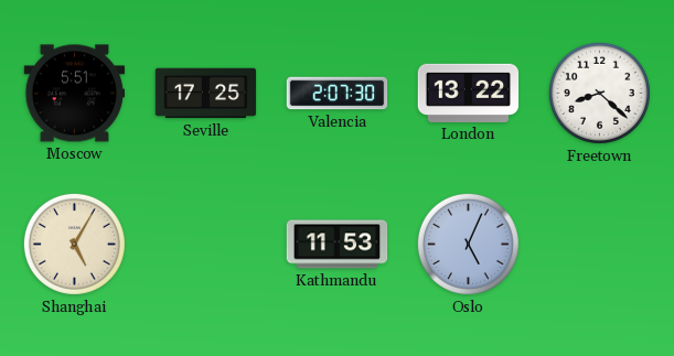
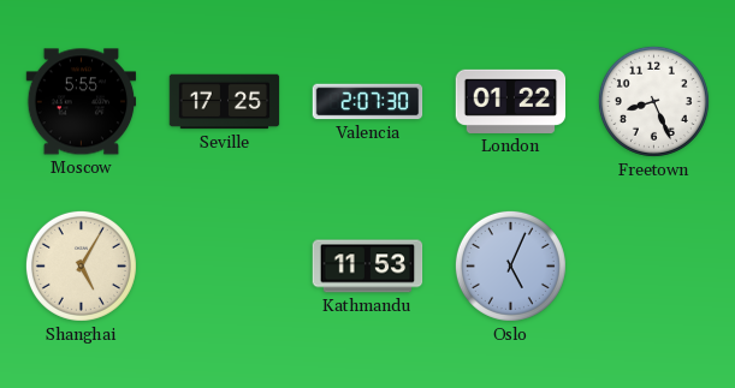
Moscow: 5:51 -> 5:55 (82, 102)
London: 13:22 -> 01:22 (511, 101)
Freetown: 8:22 -> 8:26 (653, 101)
